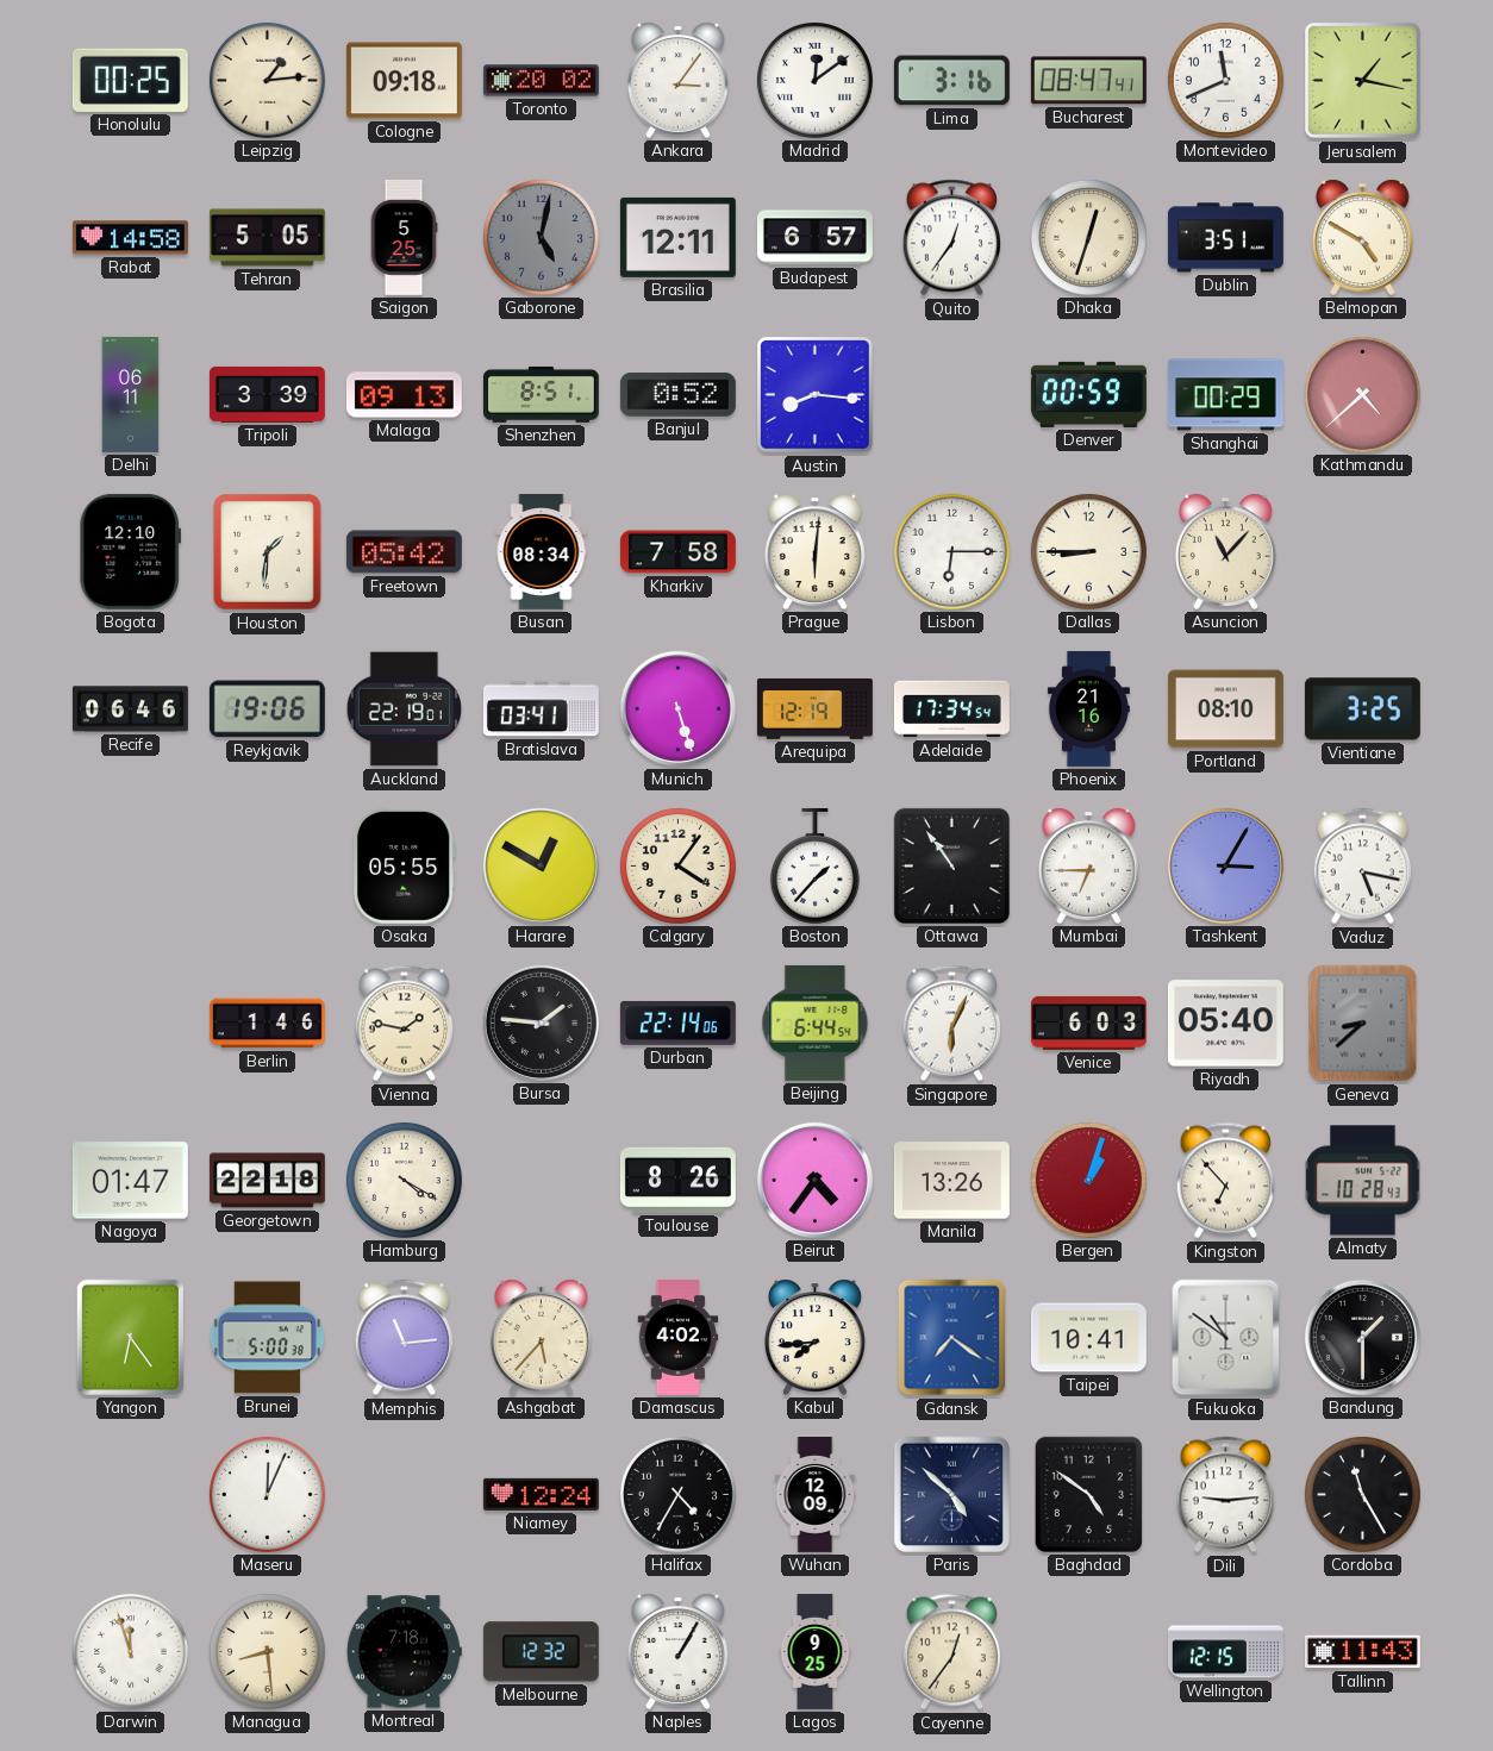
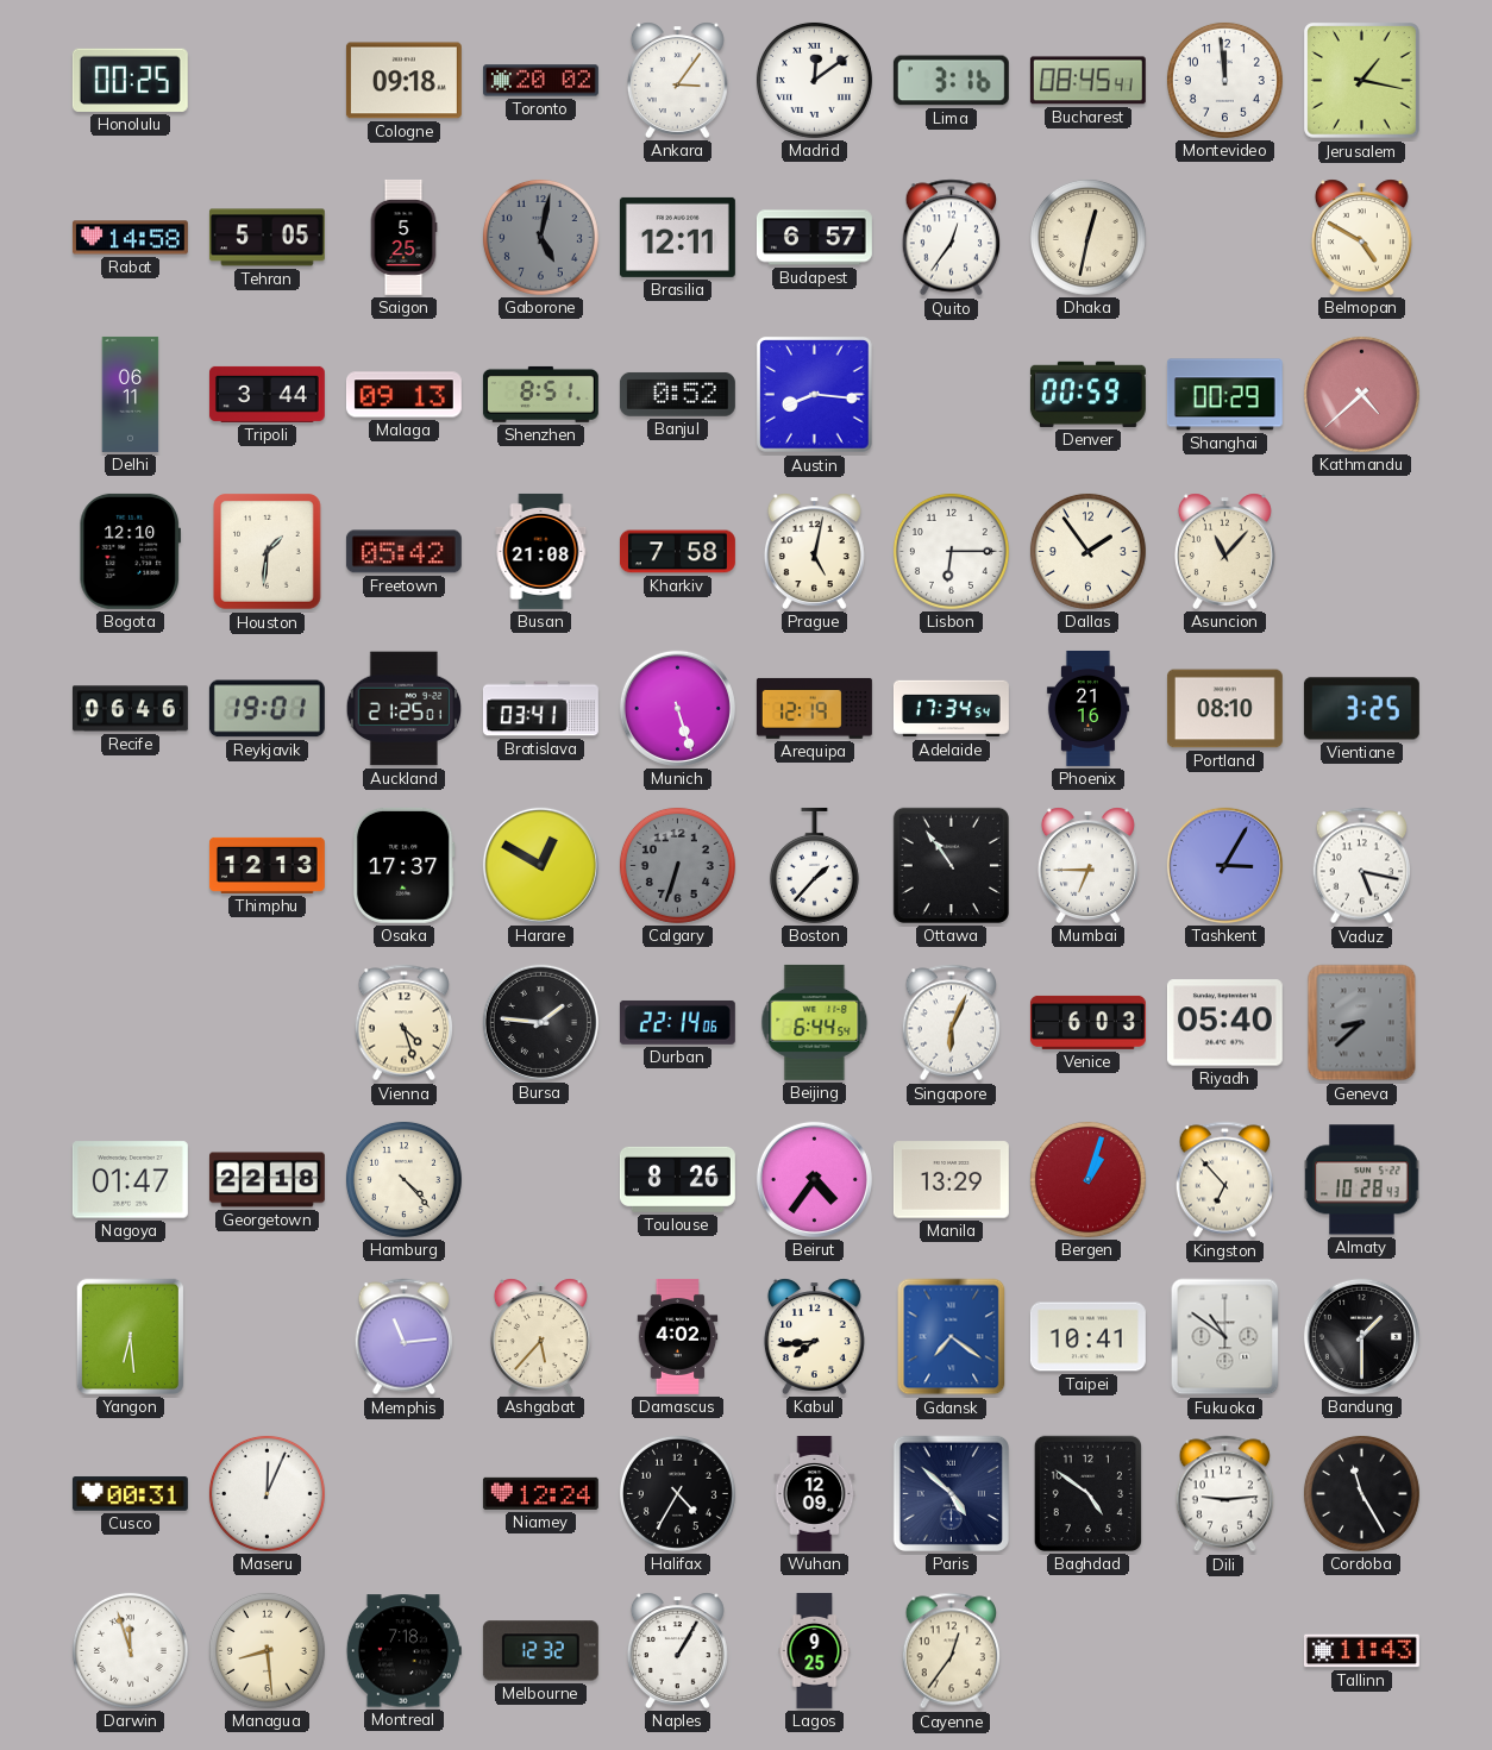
Leipzig: 1:14 -> none (267, 80)
Bucharest: 08:47 -> 08:45 (1087, 81)
Montevideo: 11:41 -> 11:59 (1224, 80)
Dhaka: 12:33 -> 12:32 (1087, 237)
Dublin: 3:51 -> none (1225, 238)
Tripoli: 3:39 -> 3:44 (267, 394)
Busan: 08:34 -> 21:08 (541, 551)
Prague: 6:01 -> 5:02 (814, 551)
Dallas: 8:45 -> 1:54 (1087, 551)
Reykjavik: 19:06 -> 19:01 (267, 709)
Auckland: 22:19 -> 21:25 (403, 709)
Thimphu: none -> 12:13 (267, 865)
Osaka: 05:55 -> 17:37 (403, 865)
Calgary: 4:06 -> 6:33 (677, 865)
Calgary dial: cream -> grey (677, 865)
Berlin: 1:46 -> none (267, 1024)
Vienna: 1:47 -> 4:27 (405, 1023)
Hamburg: 4:20 -> 4:23 (403, 1179)
Manila: 13:26 -> 13:29 (951, 1180)
Yangon: 6:24 -> 6:29 (130, 1336)
Brunei: 5:00 -> none (268, 1338)
Cusco: none -> 00:31 (130, 1494)
Wellington: 12:15 -> none (1225, 1652)
